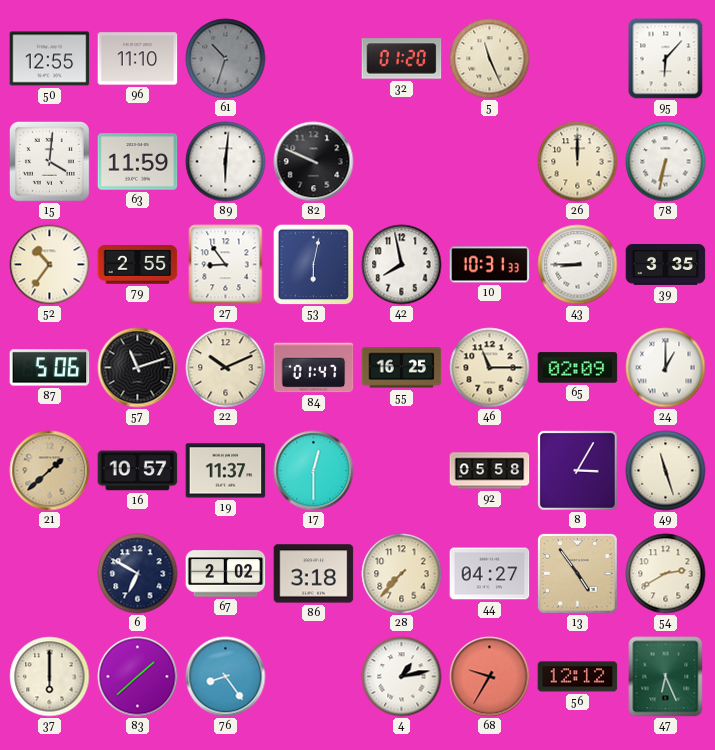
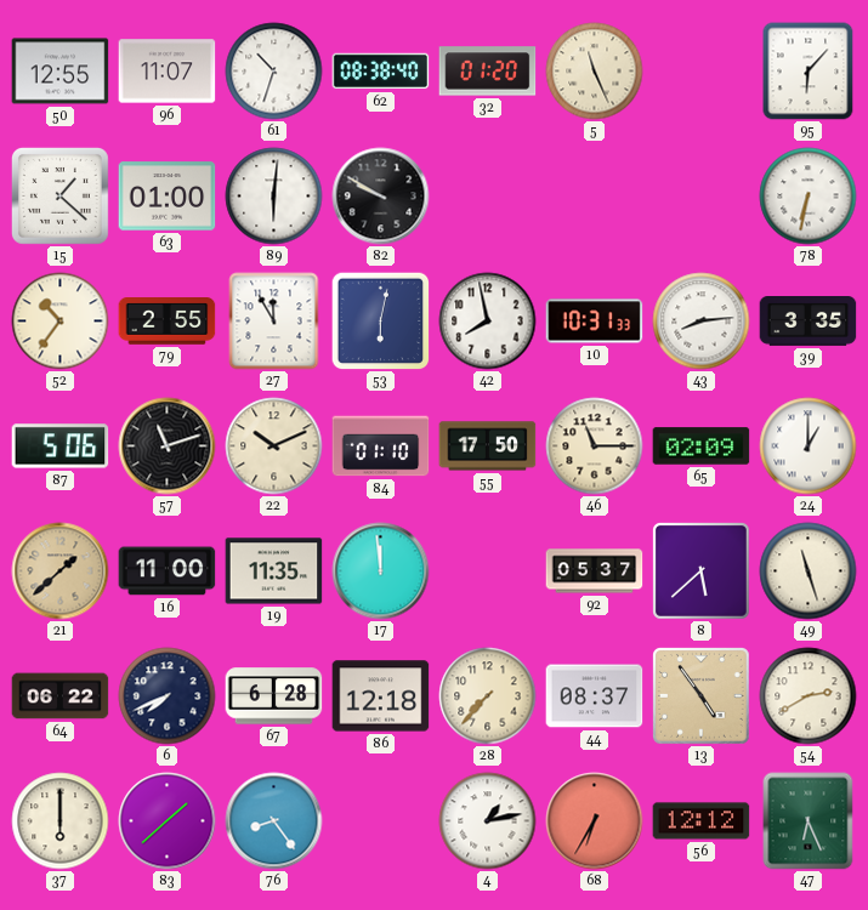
96: 11:10 -> 11:07 (168, 72)
61 dial: grey -> white (274, 72)
62: none -> 08:38 (381, 72)
15: 4:01 -> 1:22 (59, 195)
63: 11:59 -> 01:00 (168, 197)
82: 9:49 -> 9:50 (381, 197)
26: 12:00 -> none (578, 162)
27: 8:54 -> 11:55 (274, 322)
43: 8:45 -> 8:14 (702, 322)
84: 01:47 -> 01:10 (381, 447)
55: 16:25 -> 17:50 (488, 447)
16: 10:57 -> 11:00 (168, 571)
19: 11:37 -> 11:35 (274, 571)
17: 12:30 -> 11:59 (381, 571)
92: 05:58 -> 05:37 (595, 571)
8: 3:05 -> 5:38 (702, 571)
64: none -> 06:22 (61, 696)
6: 6:50 -> 7:41 (168, 696)
67: 2:02 -> 6:28 (274, 696)
86: 3:18 -> 12:18 (381, 696)
44: 04:27 -> 08:37 (595, 696)
68: 9:35 -> 6:35 (595, 821)
